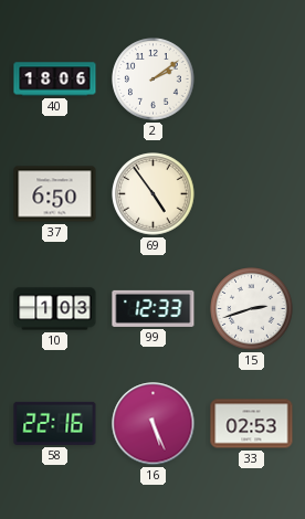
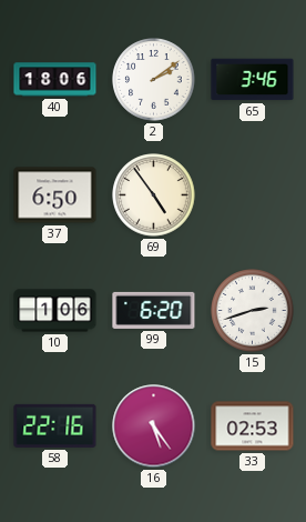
65: none -> 3:46 (253, 80)
10: 1:03 -> 1:06 (55, 311)
99: 12:33 -> 6:20 (154, 310)
16: 5:26 -> 5:24 (154, 426)
